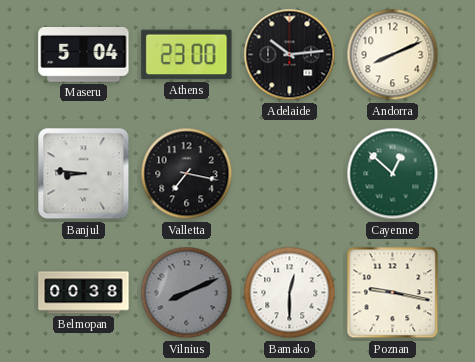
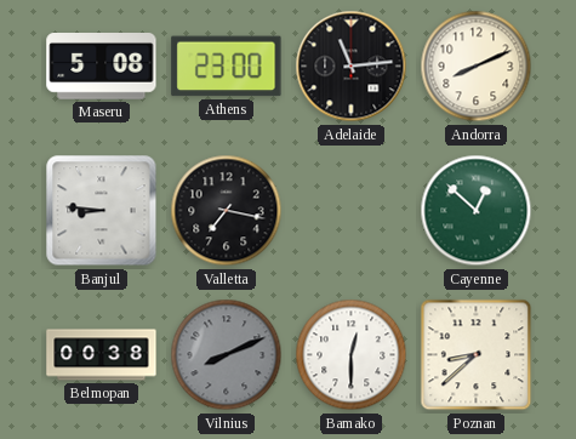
Maseru: 5:04 -> 5:08 (102, 67)
Adelaide: 10:14 -> 11:14 (352, 67)
Poznan: 9:17 -> 8:38 (477, 355)
